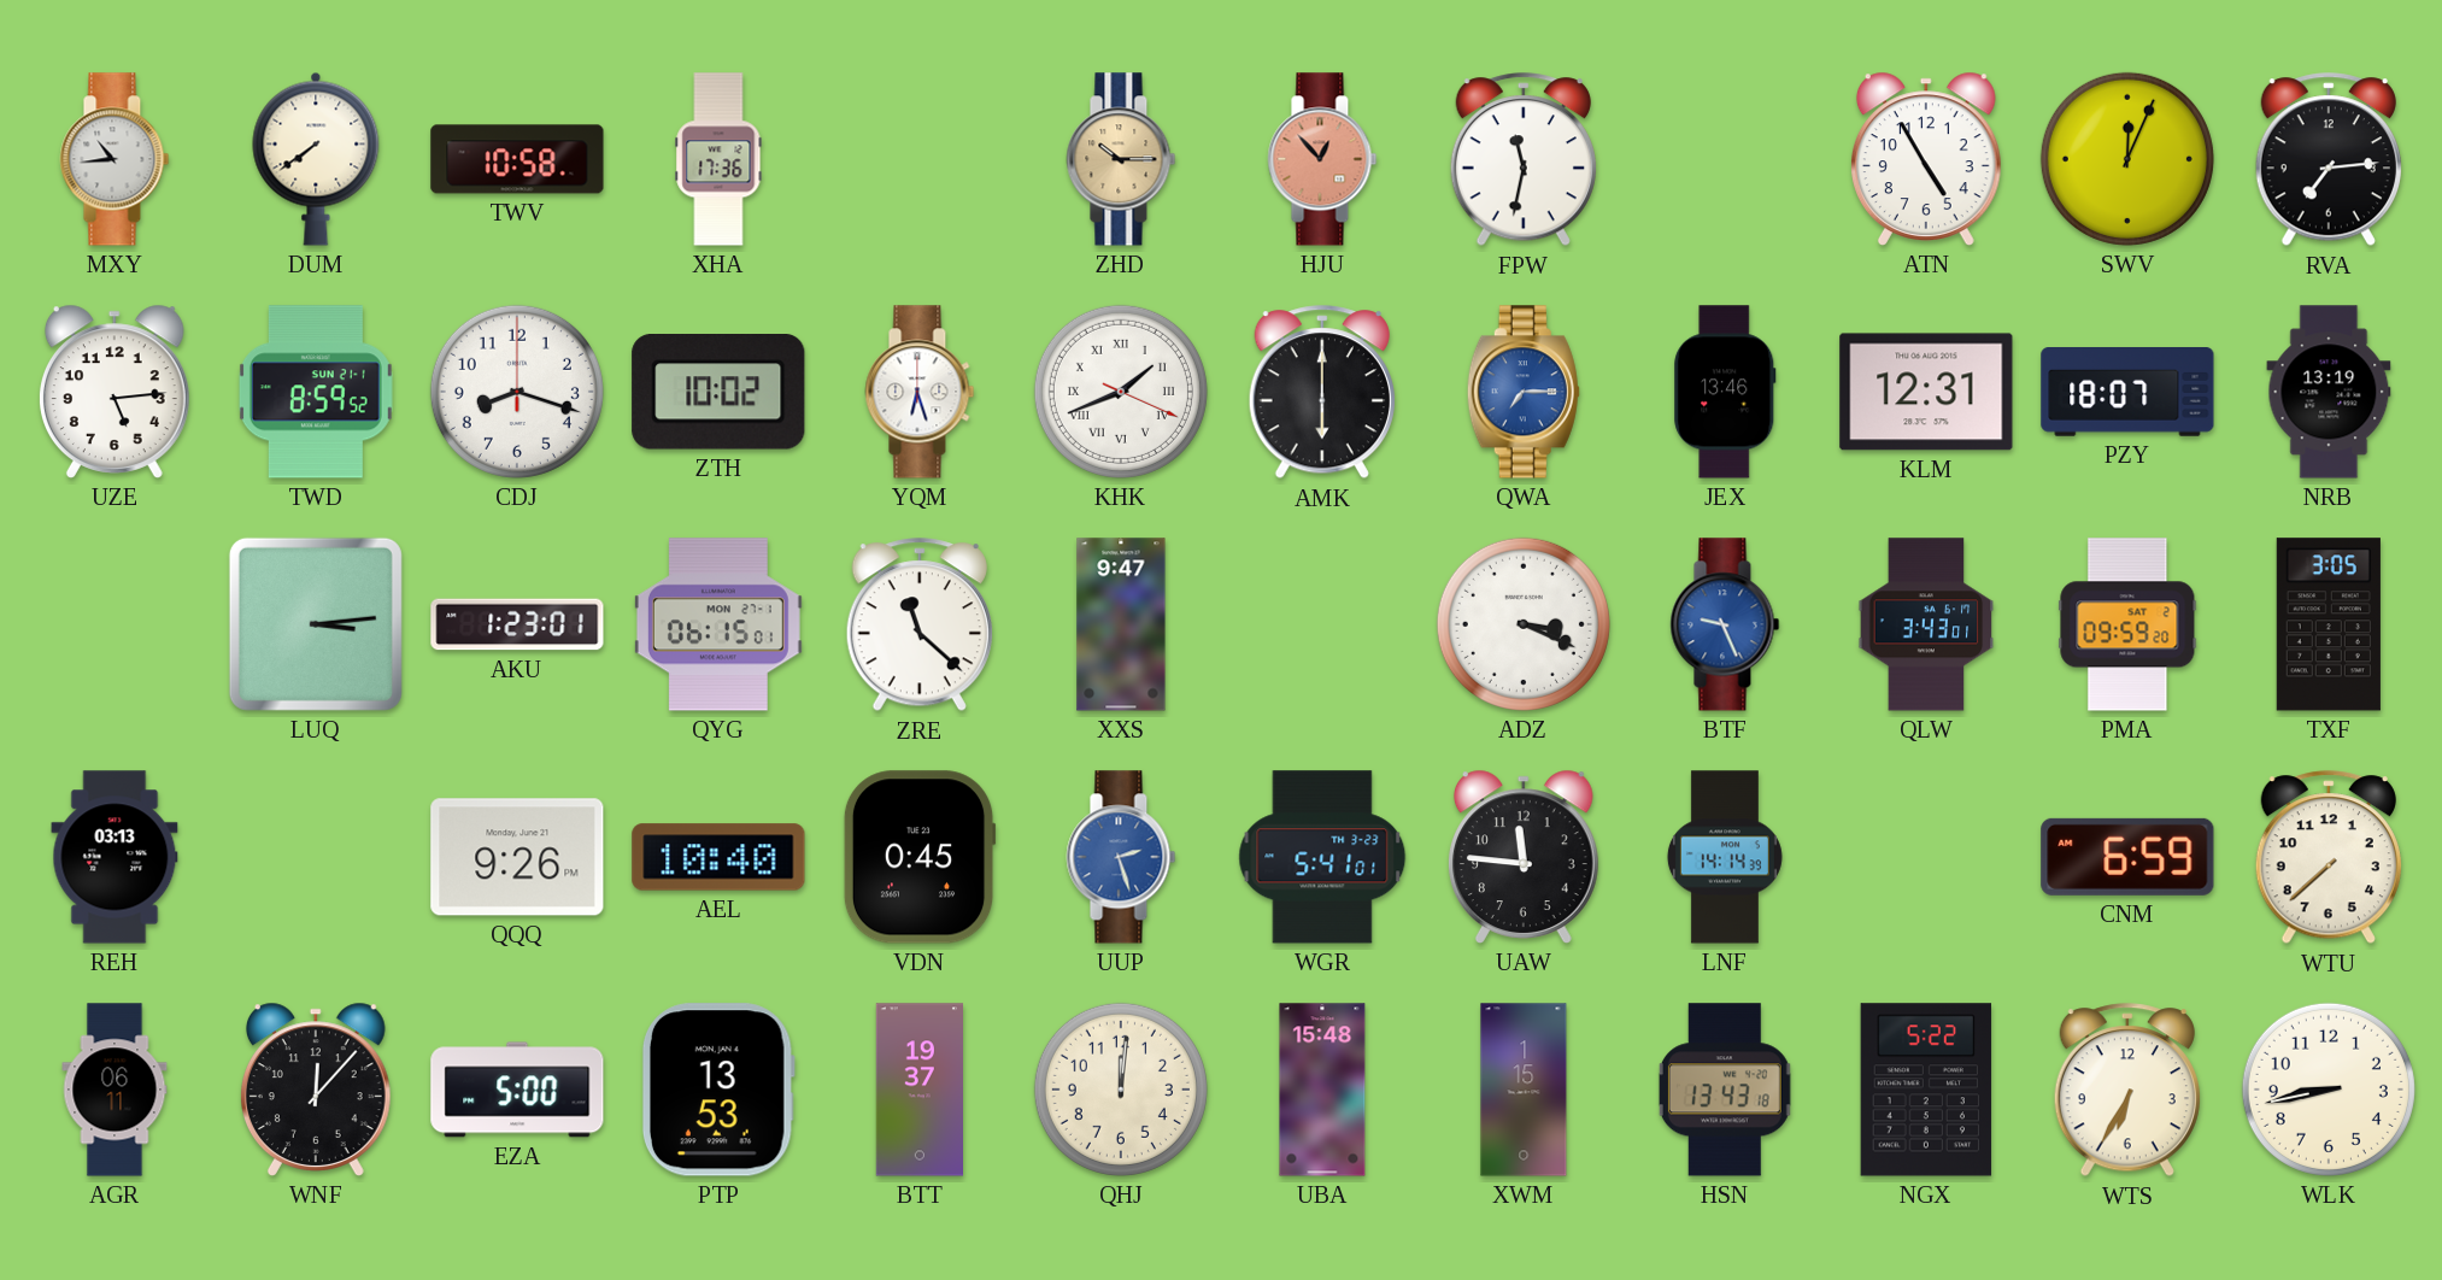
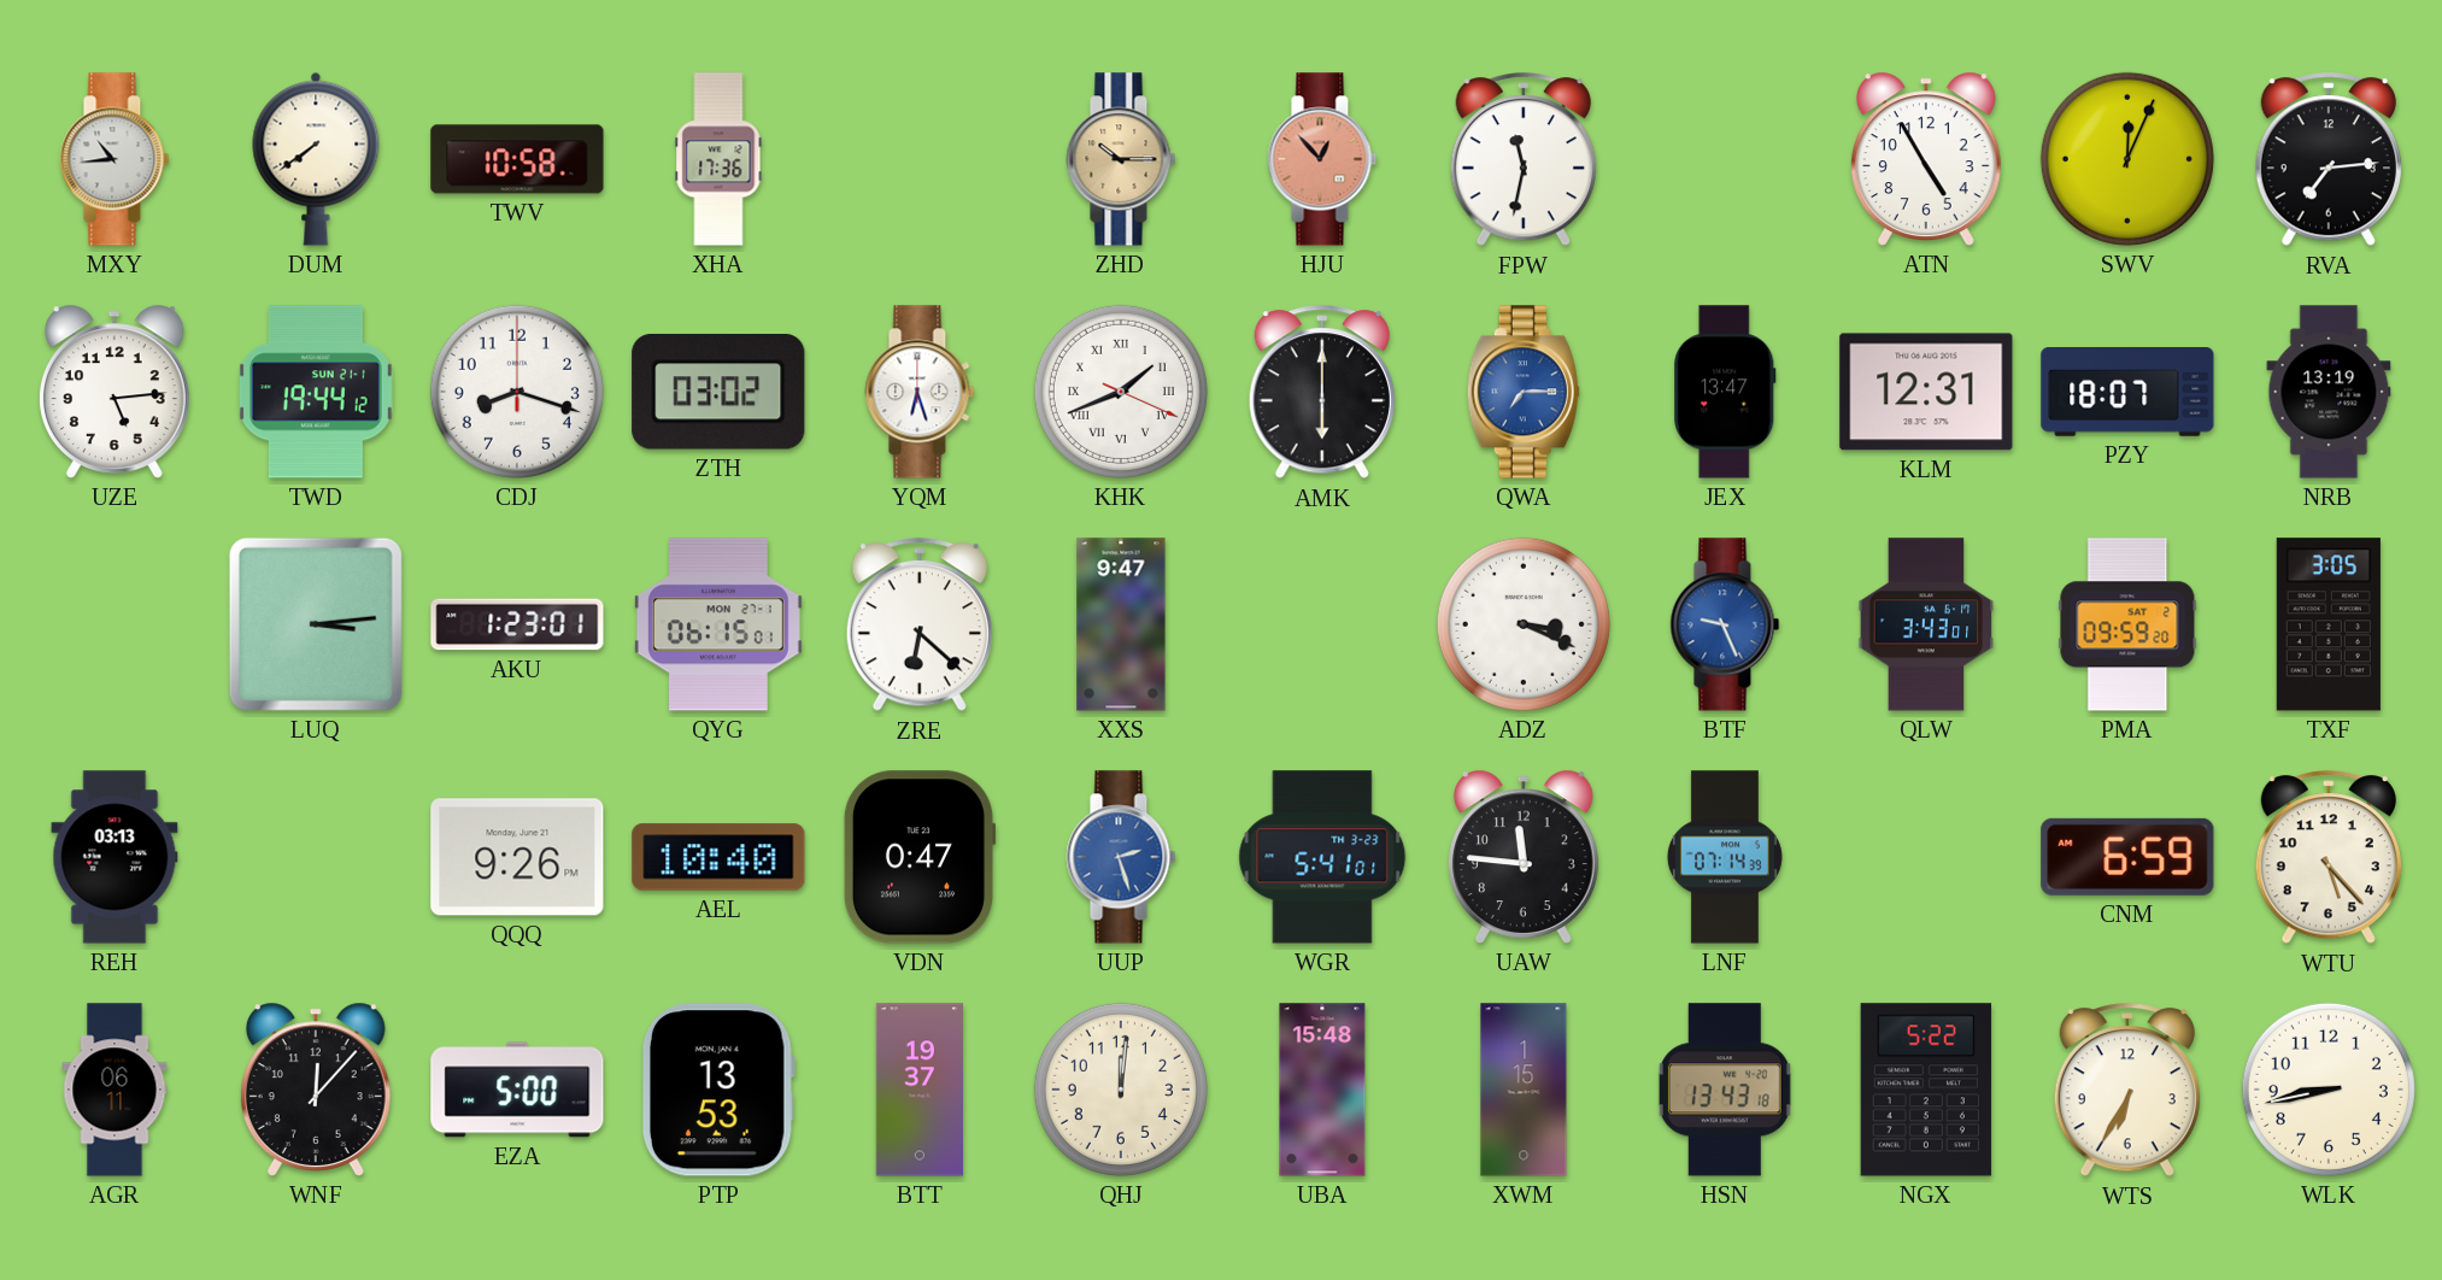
TWD: 8:59 -> 19:44 (316, 392)
ZTH: 10:02 -> 03:02 (718, 393)
JEX: 13:46 -> 13:47 (1725, 392)
ZRE: 11:22 -> 6:22 (920, 626)
VDN: 0:45 -> 0:47 (920, 857)
LNF: 14:14 -> 07:14 (1725, 857)
WTU: 7:38 -> 5:23 (2329, 858)
